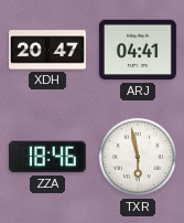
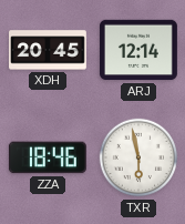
XDH: 20:47 -> 20:45 (49, 50)
ARJ: 04:41 -> 12:14 (138, 50)
